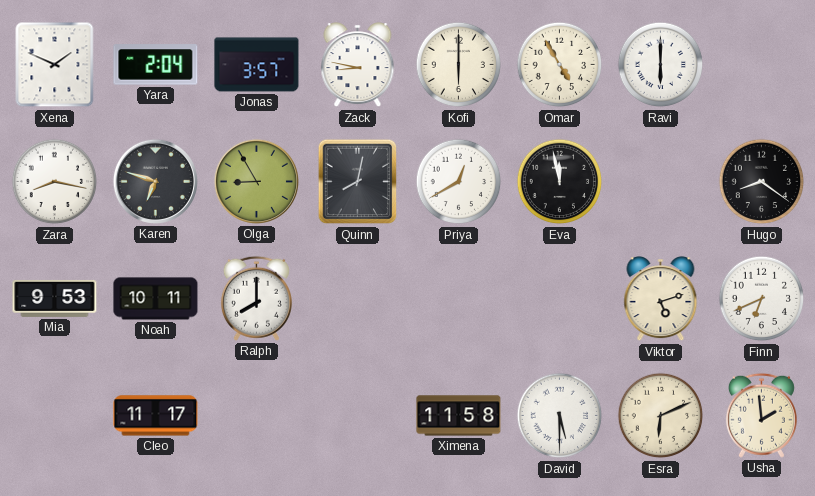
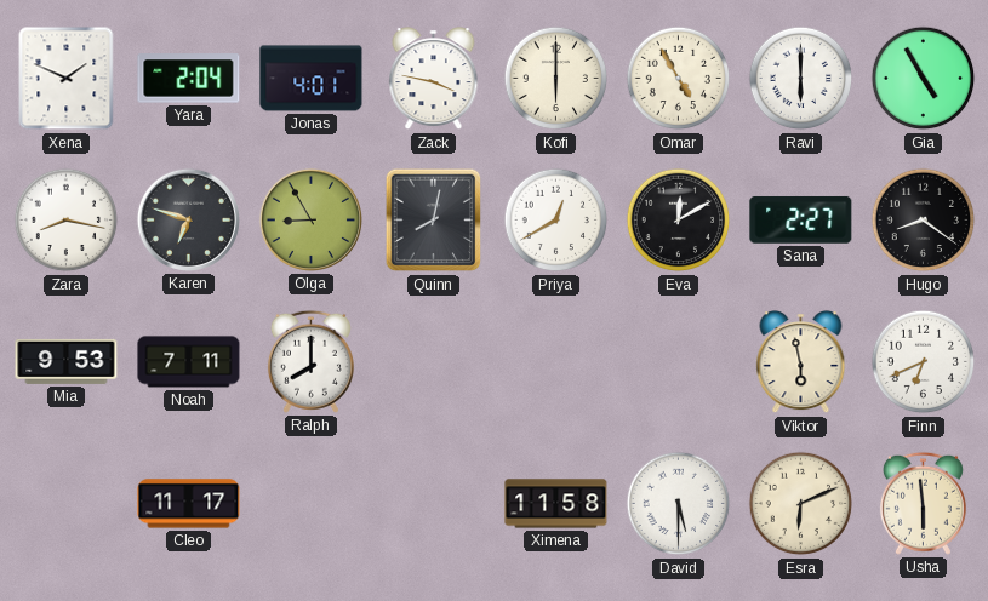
Jonas: 3:57 -> 4:01 (312, 79)
Zack: 8:47 -> 3:47 (434, 79)
Gia: none -> 4:55 (924, 79)
Eva: 11:58 -> 12:10 (679, 221)
Sana: none -> 2:27 (801, 221)
Noah: 10:11 -> 7:11 (189, 362)
Viktor: 5:12 -> 5:58 (801, 362)
Usha: 1:59 -> 5:59 (923, 503)
